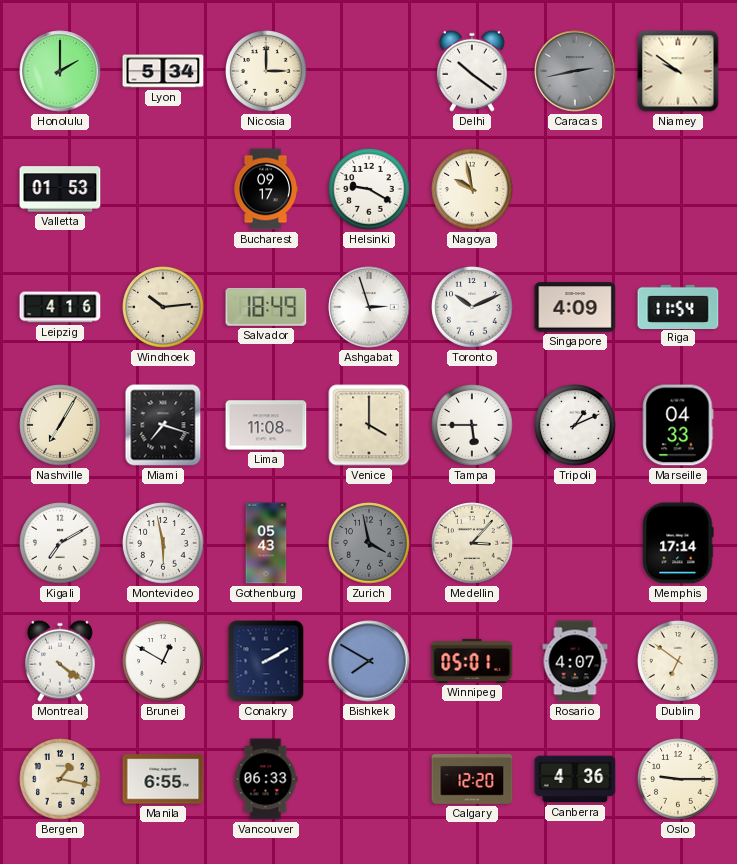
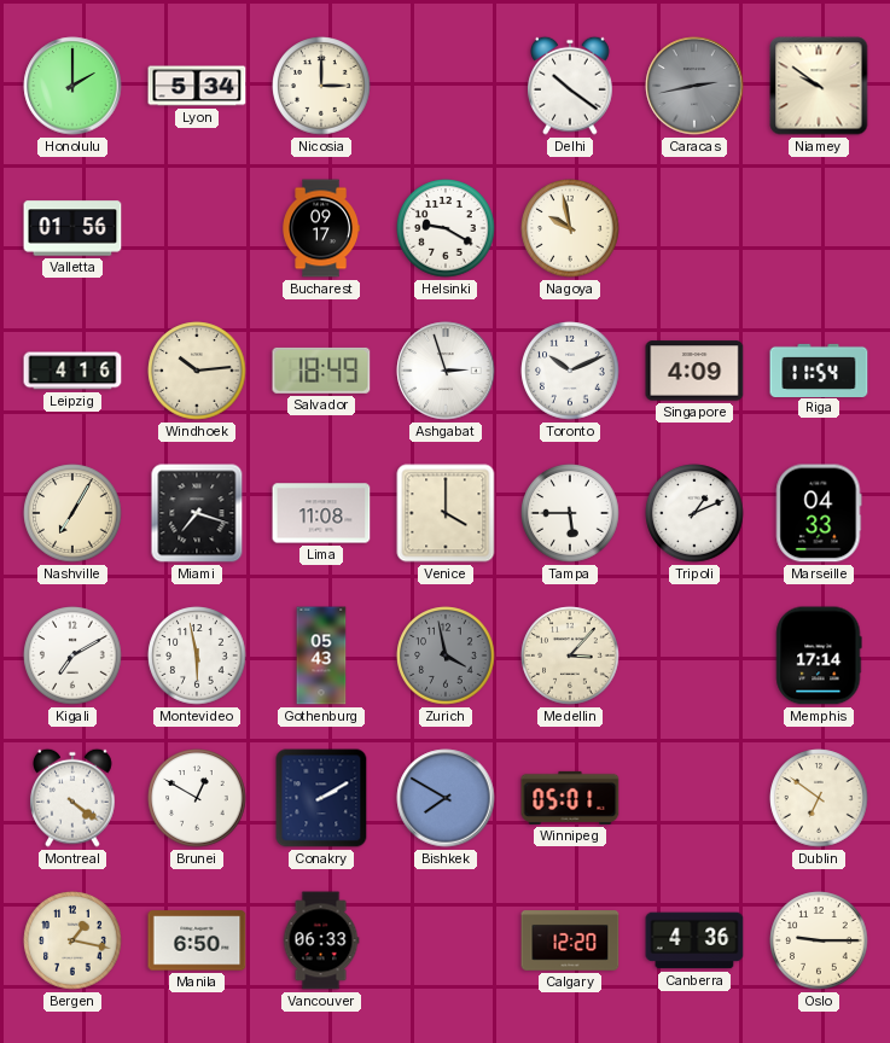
Valletta: 01:53 -> 01:56 (72, 228)
Rosario: 4:07 -> none (575, 661)
Manila: 6:55 -> 6:50 (197, 940)
